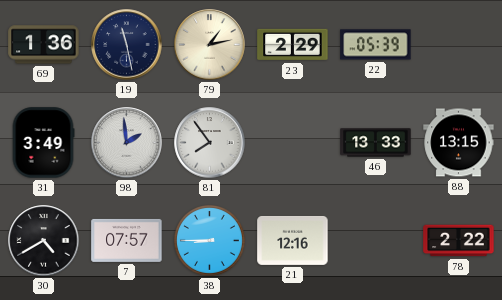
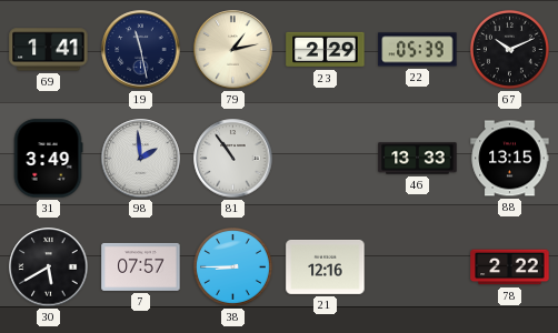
69: 1:36 -> 1:41 (49, 50)
67: none -> 10:11 (509, 49)
81: 7:54 -> 10:54 (233, 159)
30: 4:40 -> 5:40 (49, 268)
